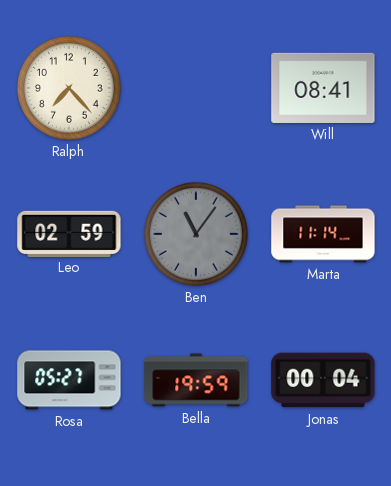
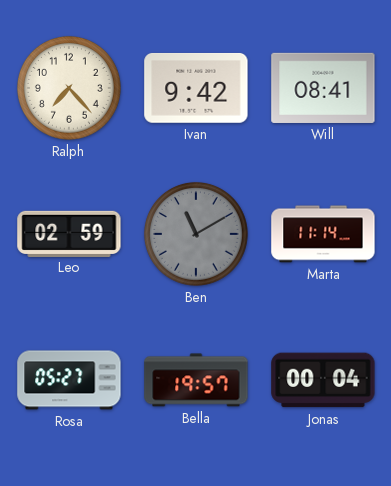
Ivan: none -> 9:42 (196, 88)
Ben: 11:06 -> 11:10 (196, 234)
Bella: 19:59 -> 19:57 (196, 380)
